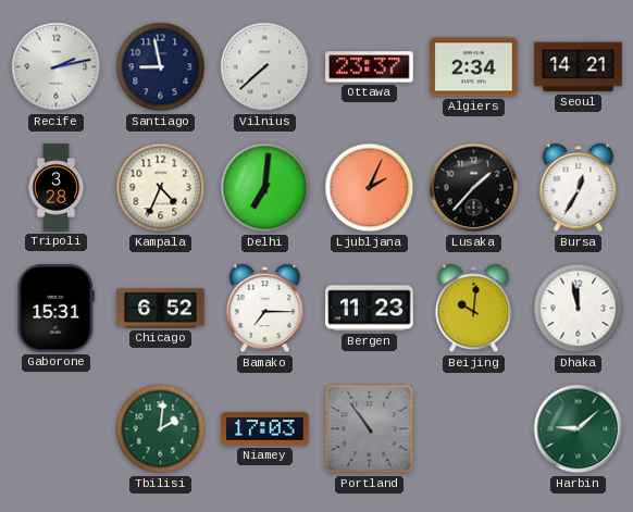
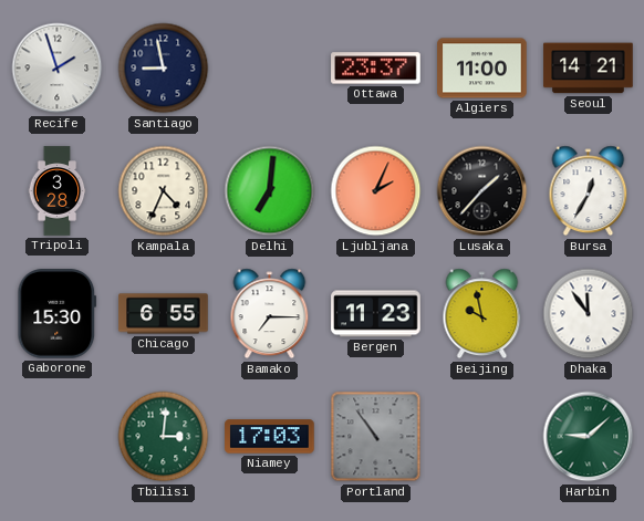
Recife: 2:13 -> 1:57 (58, 69)
Vilnius: 7:38 -> none (265, 67)
Algiers: 2:34 -> 11:00 (482, 69)
Gaborone: 15:31 -> 15:30 (58, 314)
Chicago: 6:52 -> 6:55 (164, 314)
Beijing: 10:01 -> 9:58 (482, 314)
Dhaka: 11:58 -> 11:54 (589, 314)
Tbilisi: 2:01 -> 3:01 (164, 437)
